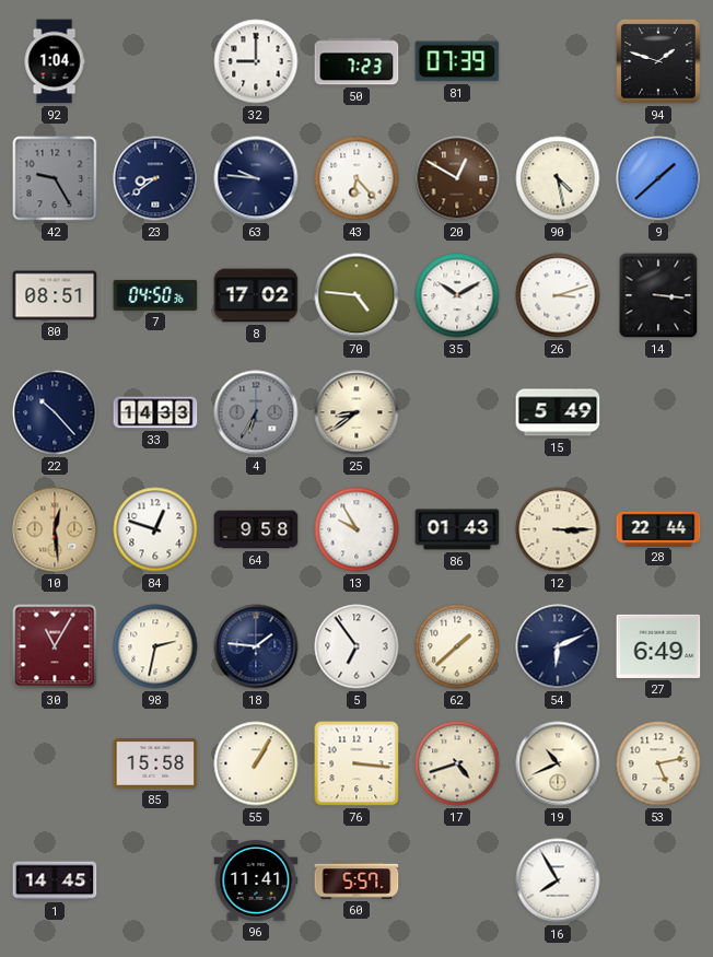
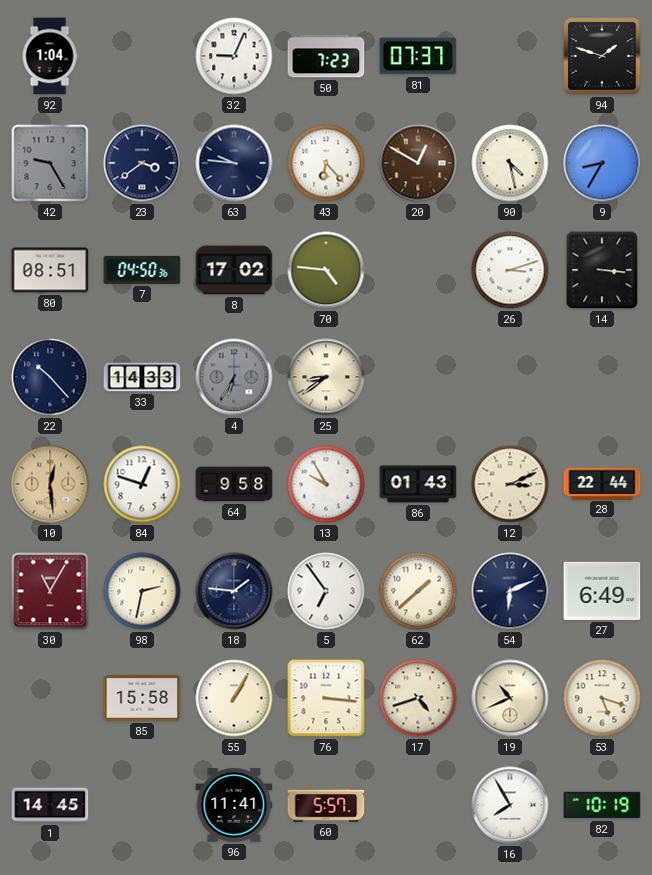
32: 9:00 -> 9:04 (234, 56)
81: 07:39 -> 07:37 (418, 56)
23: 8:39 -> 3:39 (142, 163)
9: 1:38 -> 8:35 (602, 163)
35: 10:10 -> none (457, 295)
15: 5:49 -> none (558, 412)
12: 3:15 -> 3:11 (510, 484)
53: 5:13 -> 5:18 (602, 698)
82: none -> 10:19 (602, 805)
